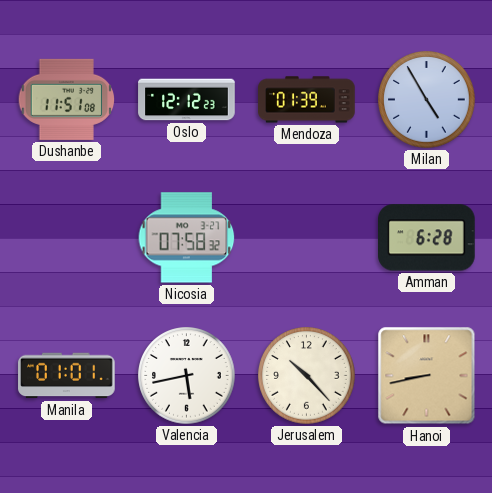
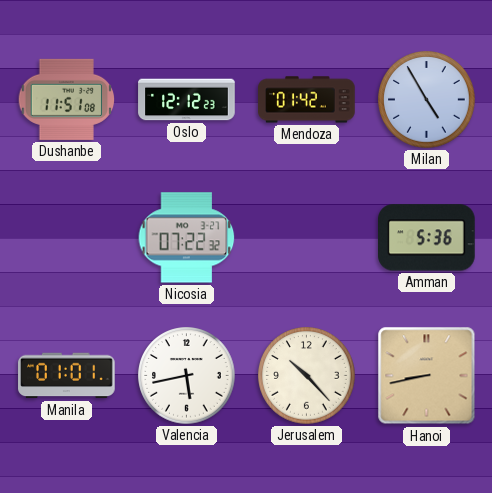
Mendoza: 01:39 -> 01:42 (307, 100)
Nicosia: 07:58 -> 07:22 (187, 238)
Amman: 6:28 -> 5:36 (427, 238)
